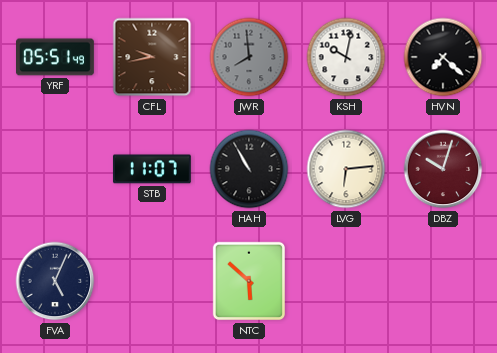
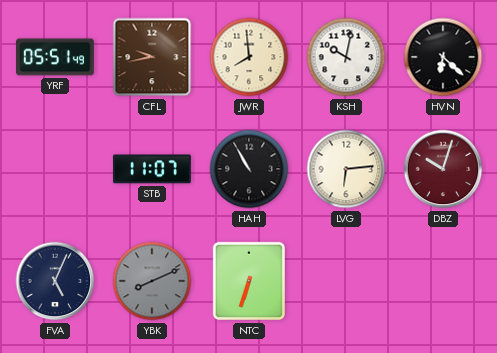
JWR dial: grey -> cream (249, 57)
HVN: 7:22 -> 6:22 (443, 57)
YBK: none -> 8:11 (152, 281)
NTC: 5:52 -> 6:33 (248, 281)
